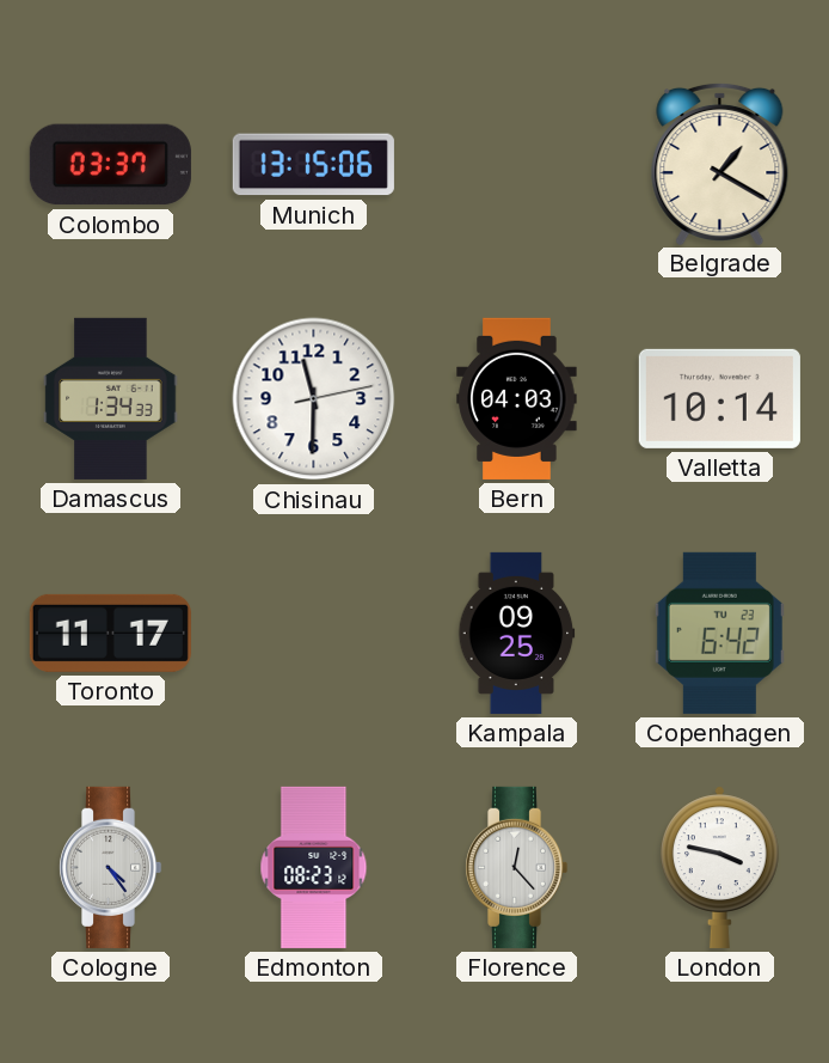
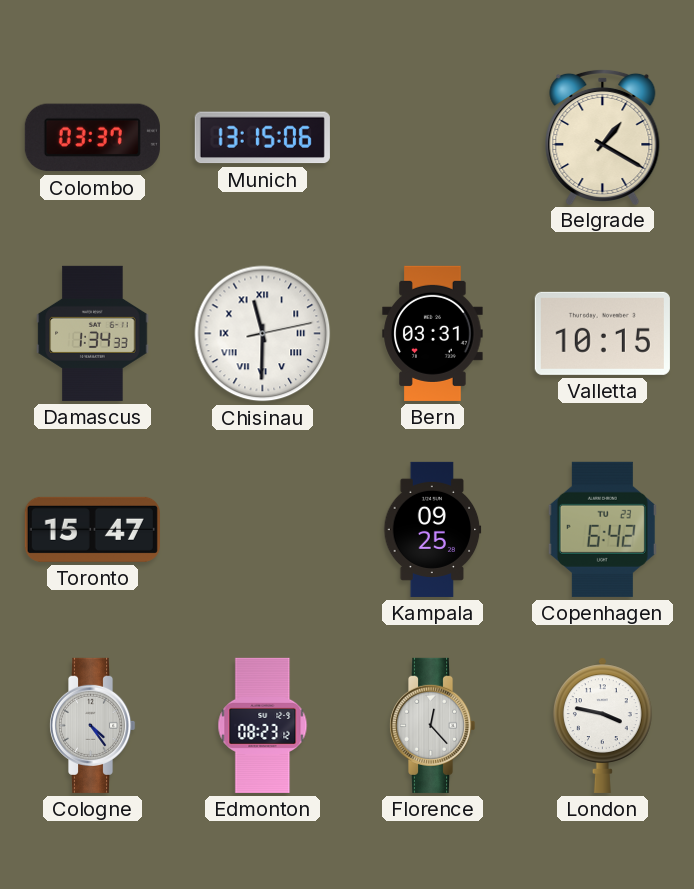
Chisinau numerals: Arabic -> Roman (263, 334)
Bern: 04:03 -> 03:31 (433, 333)
Valletta: 10:14 -> 10:15 (602, 333)
Toronto: 11:17 -> 15:47 (92, 529)
